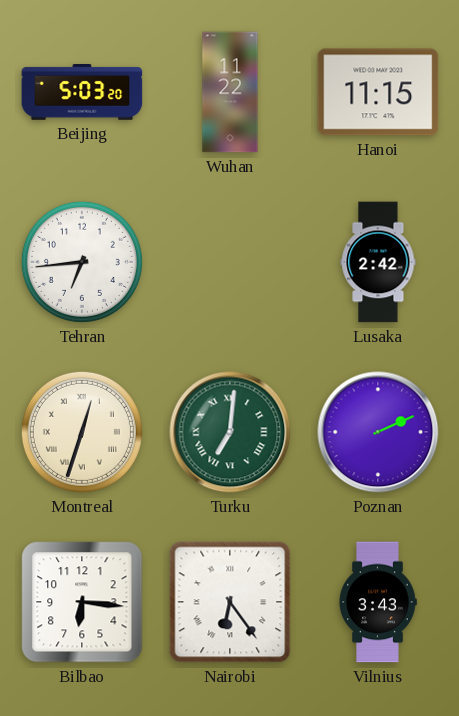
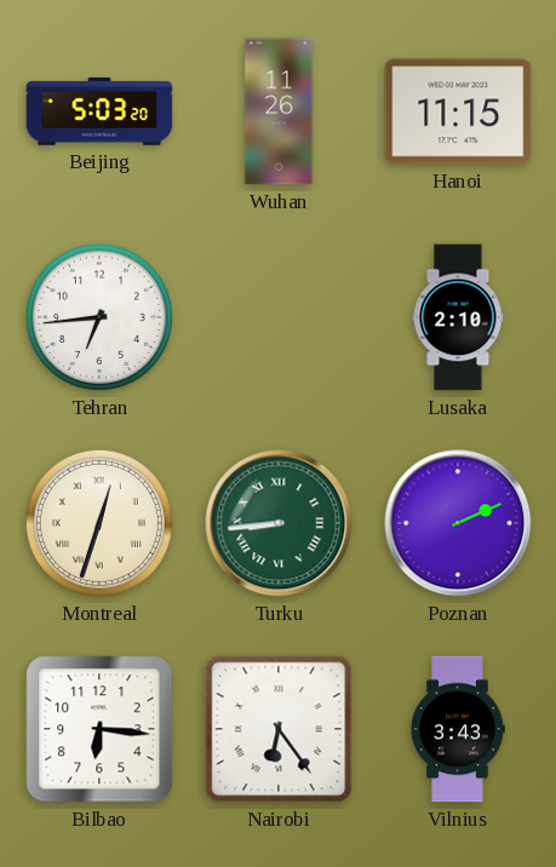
Wuhan: 11:22 -> 11:26 (279, 111)
Lusaka: 2:42 -> 2:10 (458, 317)
Turku: 7:01 -> 8:44 (279, 523)
